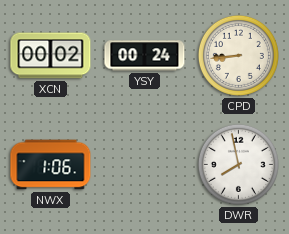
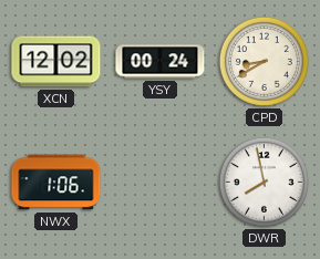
XCN: 00:02 -> 12:02 (56, 62)
CPD: 8:44 -> 8:40 (264, 61)
